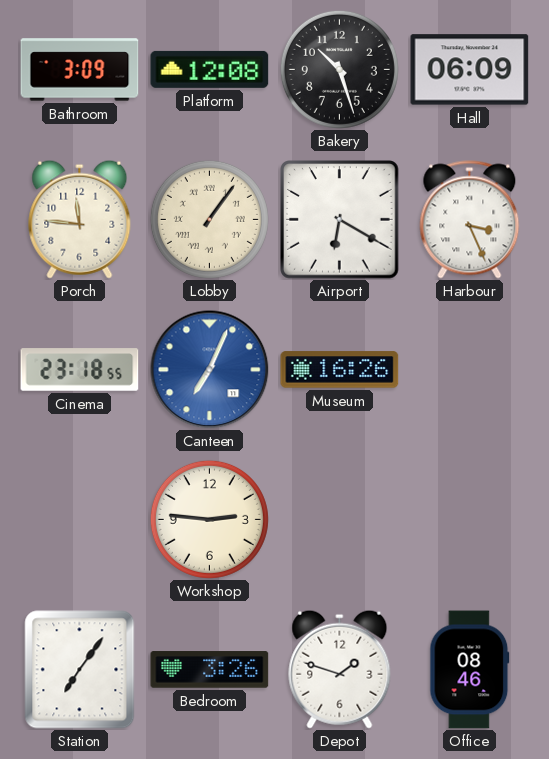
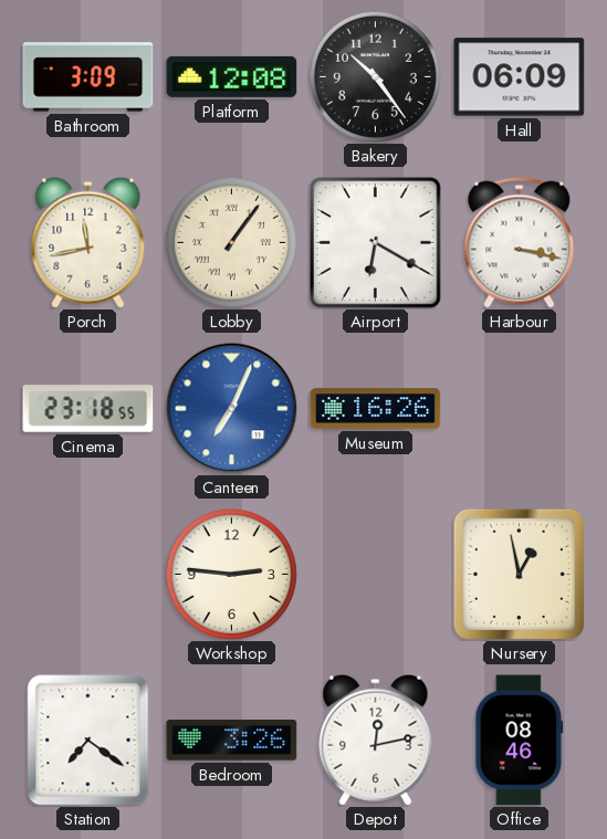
Bakery: 10:27 -> 10:24 (375, 76)
Porch: 11:46 -> 11:43 (88, 242)
Harbour: 3:26 -> 3:17 (520, 243)
Nursery: none -> 12:58 (519, 574)
Station: 7:06 -> 7:21 (88, 741)
Depot: 1:48 -> 12:13 (376, 740)
